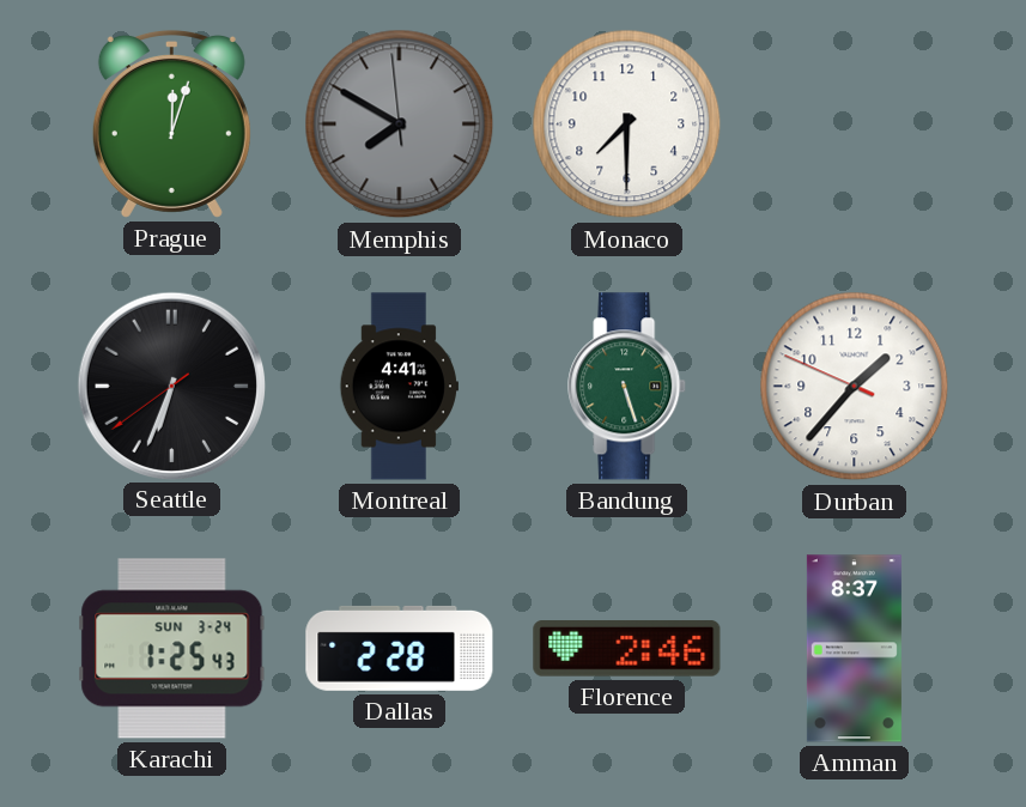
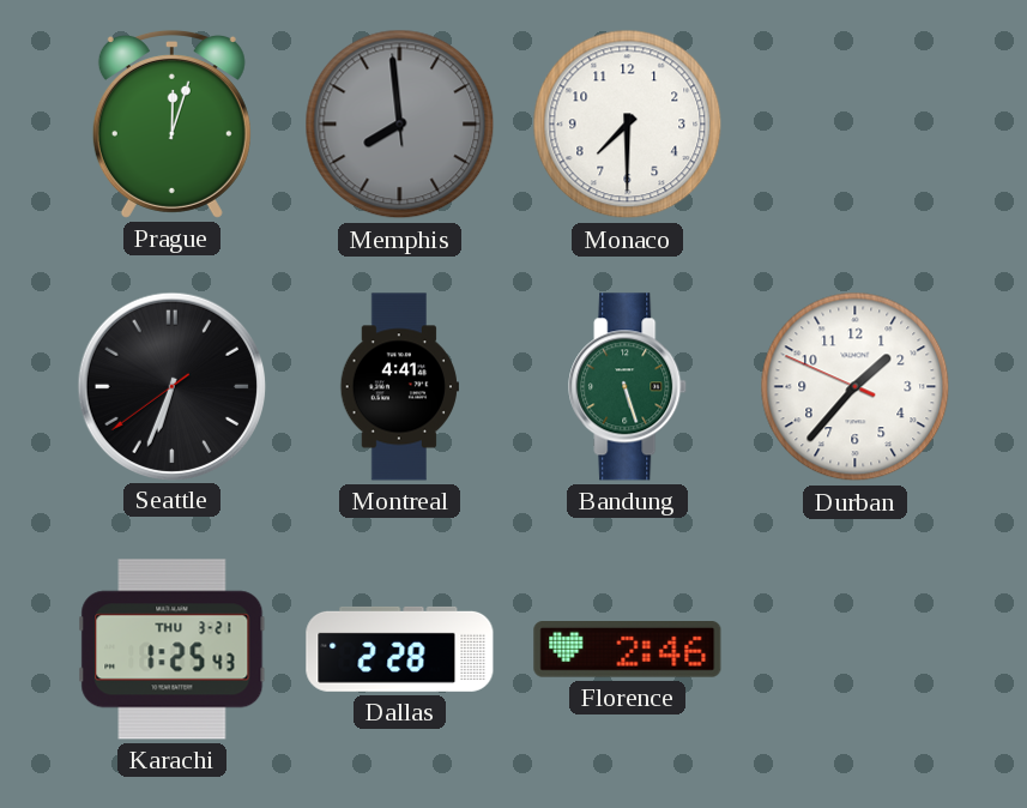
Memphis: 7:49 -> 7:58 (400, 125)
Karachi date: SUN 3-24 -> THU 3-21 (173, 650)
Amman: 8:37 -> none (854, 649)
